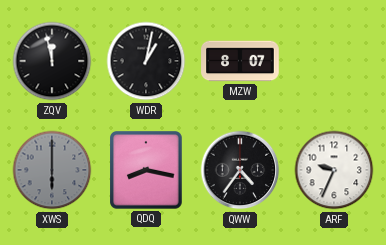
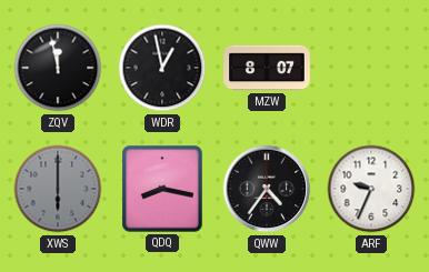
WDR: 1:02 -> 12:58 (162, 68)
